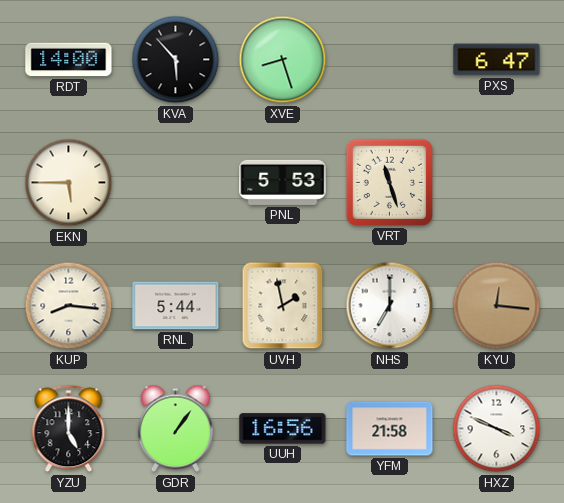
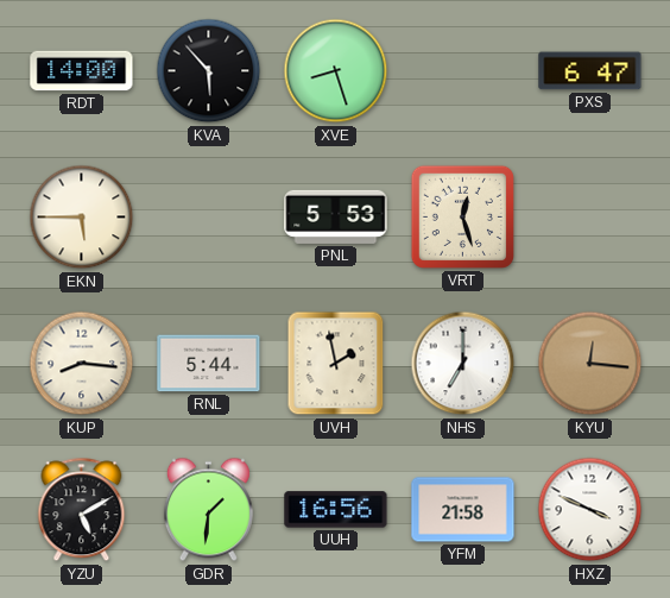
VRT: 11:27 -> 12:27 (462, 216)
YZU: 5:00 -> 5:10 (82, 510)
GDR: 1:06 -> 1:31 (208, 510)
